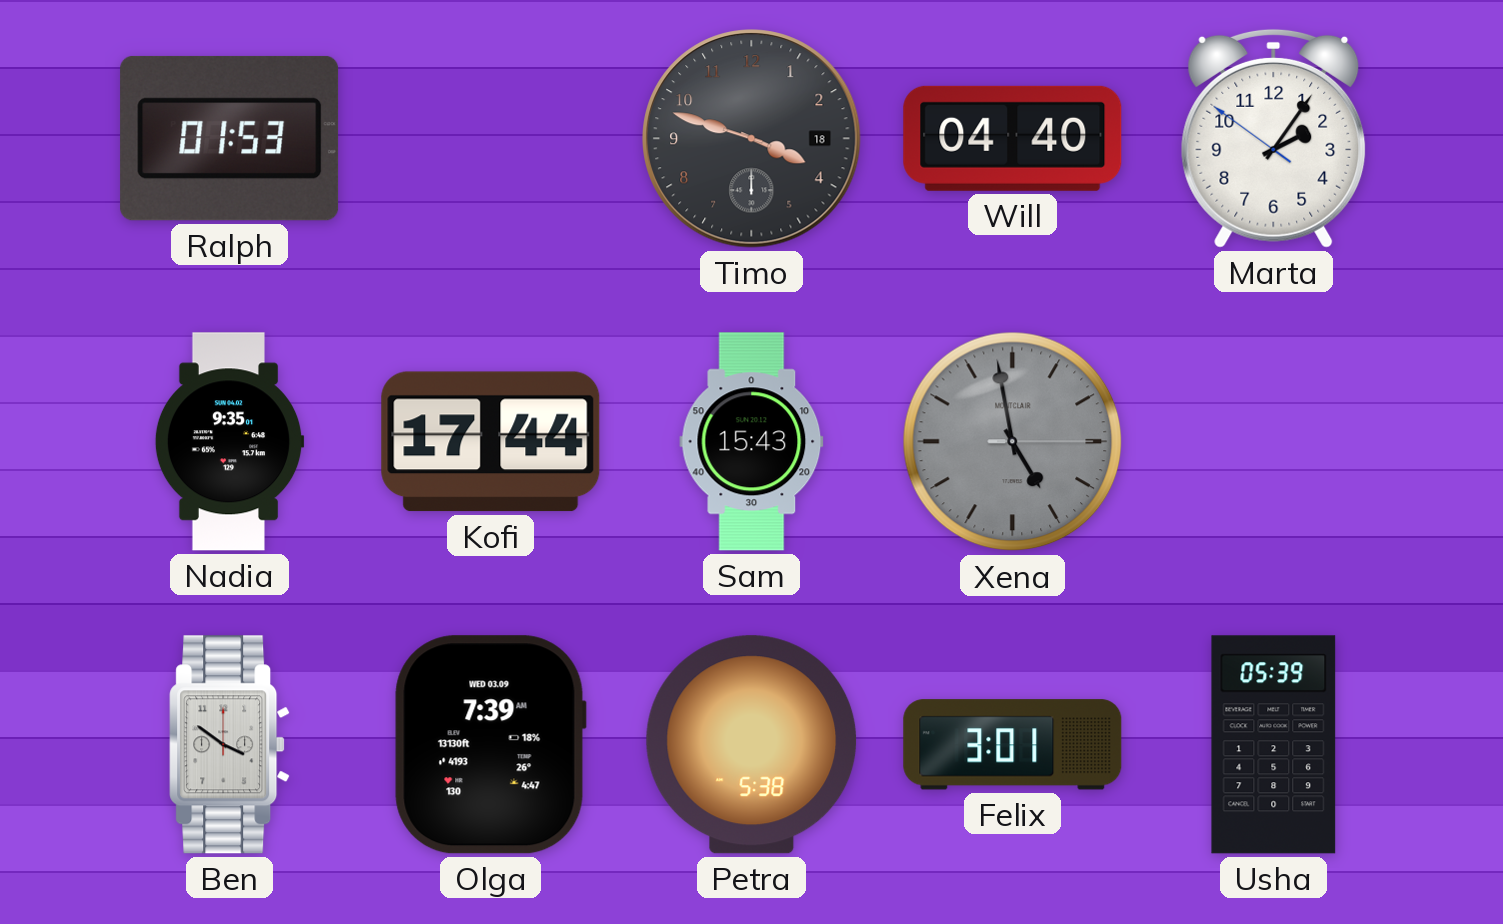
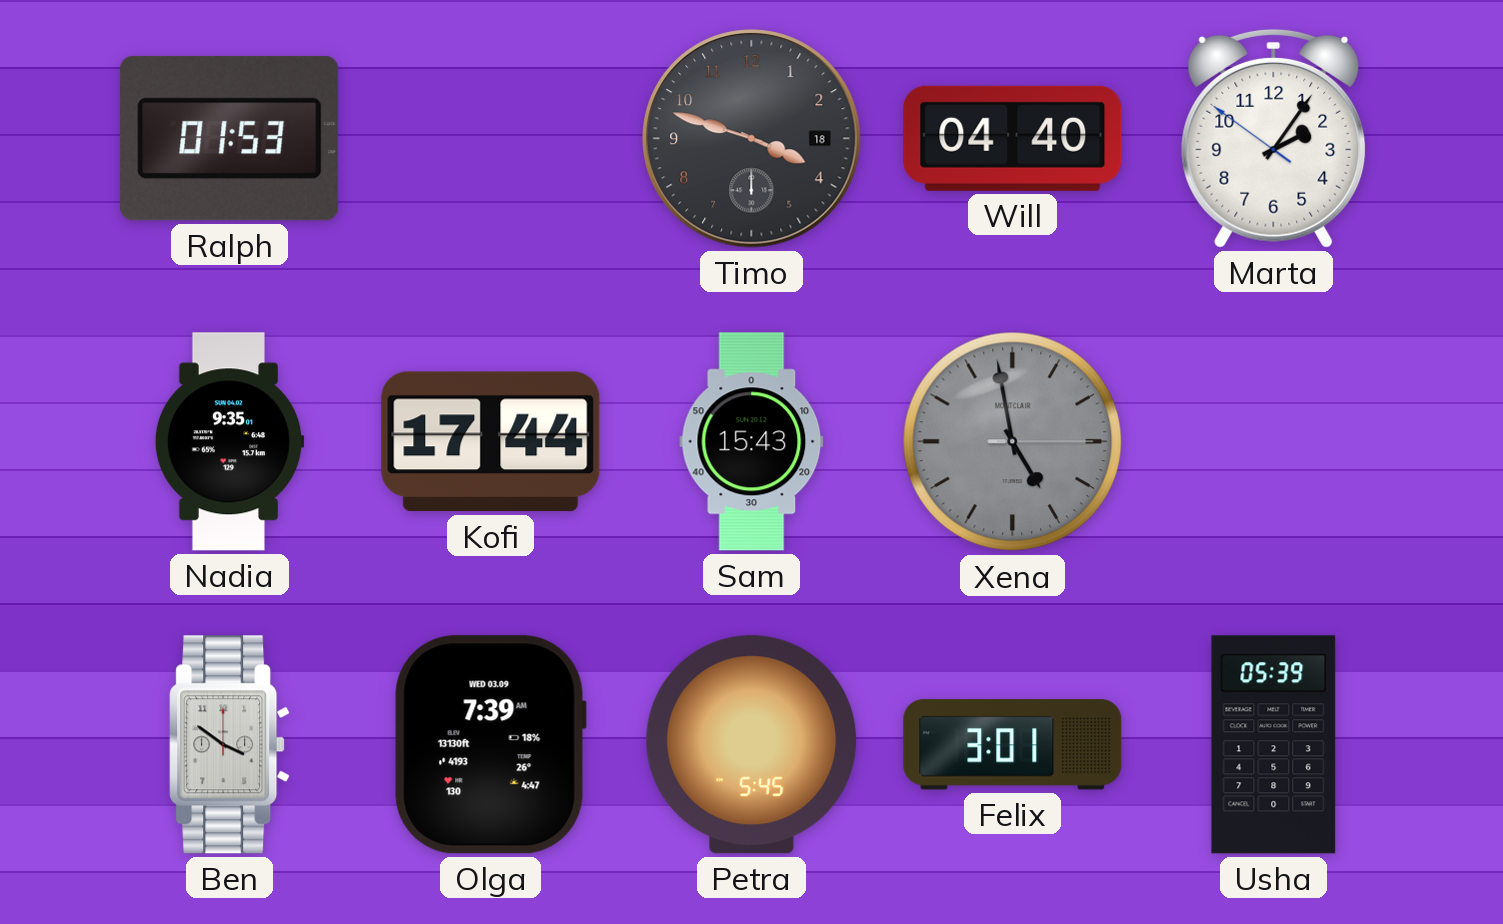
Petra: 5:38 -> 5:45 (752, 745)
